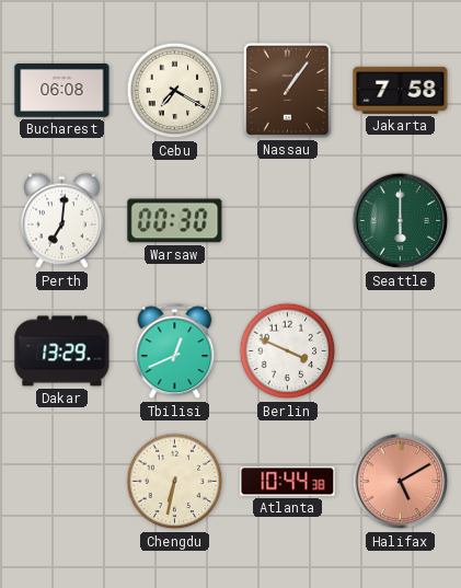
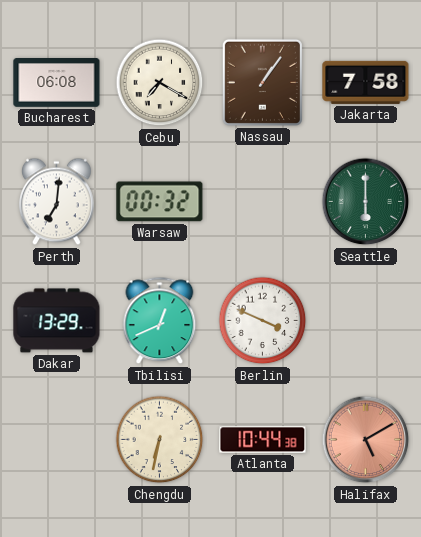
Warsaw: 00:30 -> 00:32 (160, 202)
